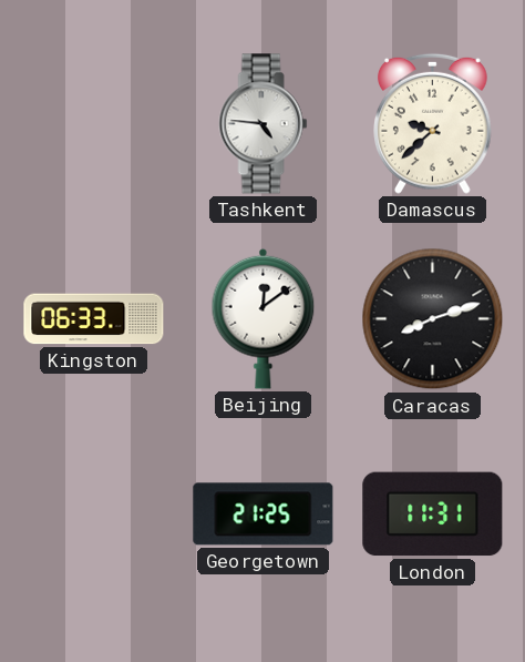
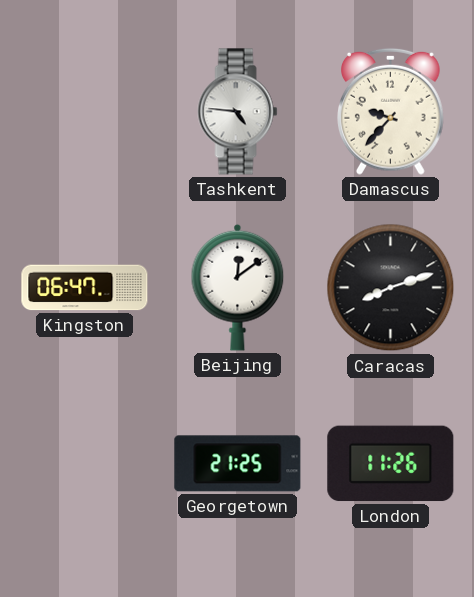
Damascus: 9:38 -> 9:37 (391, 111)
Kingston: 06:33 -> 06:47 (85, 288)
London: 11:31 -> 11:26 (391, 464)
